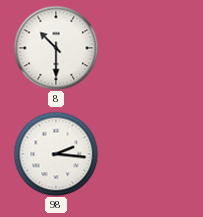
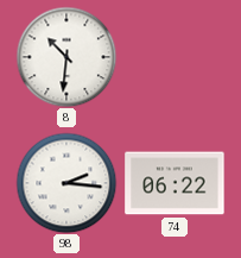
8: 10:30 -> 10:31 (66, 57)
74: none -> 06:22 (175, 183)
